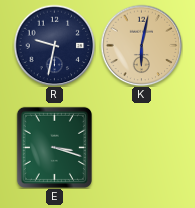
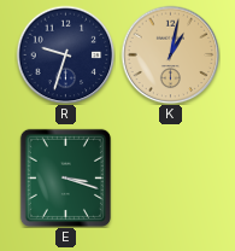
R: 9:32 -> 9:33 (65, 54)
K: 6:02 -> 1:02 (170, 54)
